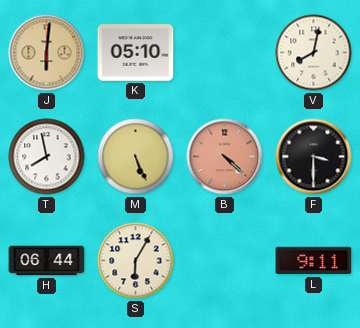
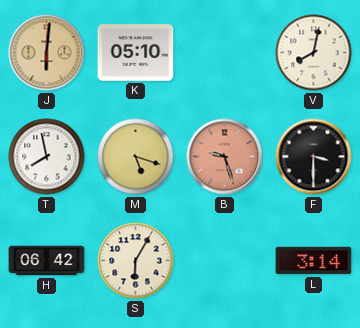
M: 5:26 -> 5:18 (136, 157)
B: 4:22 -> 9:27 (225, 157)
H: 06:44 -> 06:42 (47, 261)
L: 9:11 -> 3:14 (314, 261)
